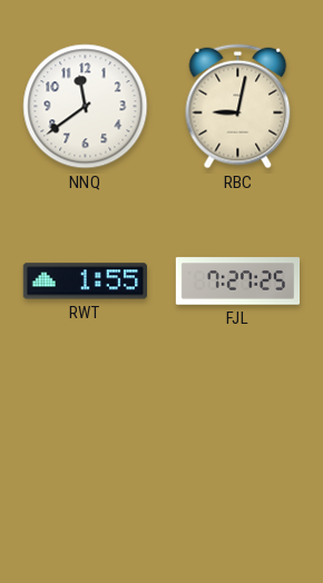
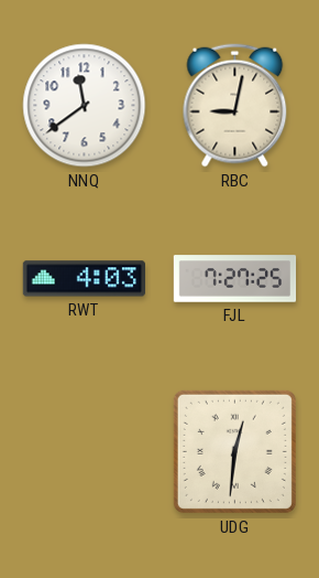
RWT: 1:55 -> 4:03 (84, 279)
UDG: none -> 12:31 (234, 451)
